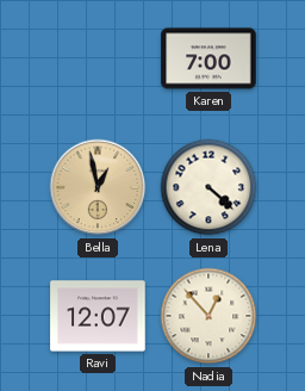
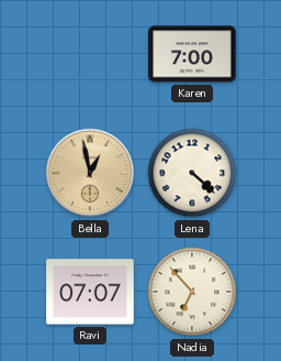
Ravi: 12:07 -> 07:07 (90, 292)
Nadia: 12:53 -> 6:53 (192, 292)
